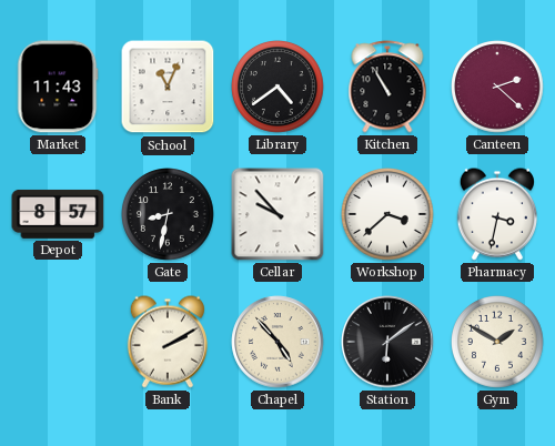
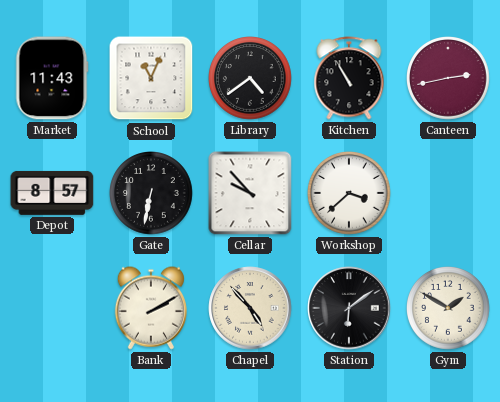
Canteen: 2:22 -> 2:43 (449, 79)
Gate: 8:32 -> 6:32 (152, 194)
Pharmacy: 3:32 -> none (497, 214)
